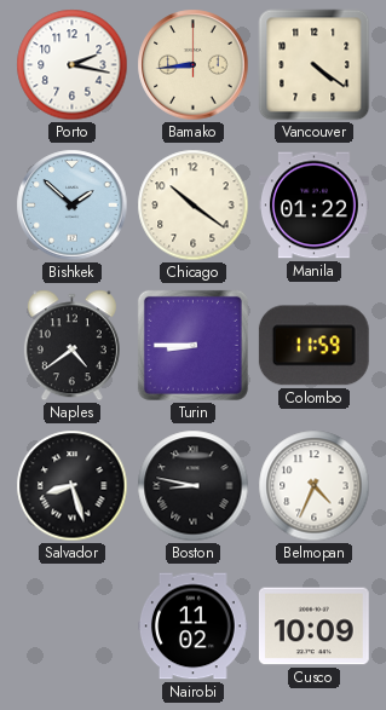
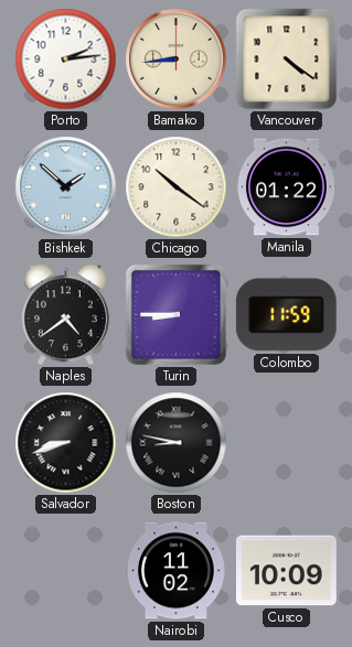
Porto: 2:17 -> 2:14 (66, 60)
Salvador: 8:27 -> 8:42 (66, 443)
Belmopan: 4:34 -> none (315, 486)
